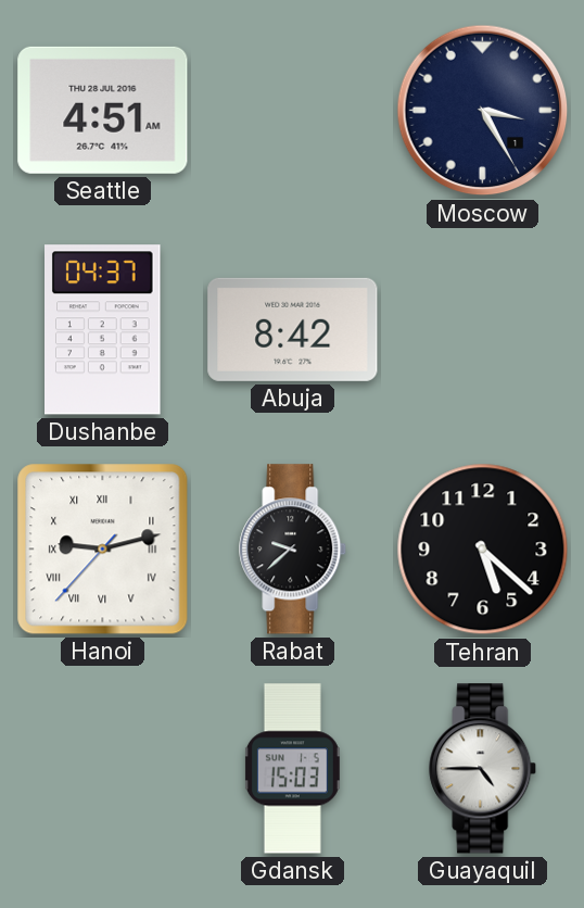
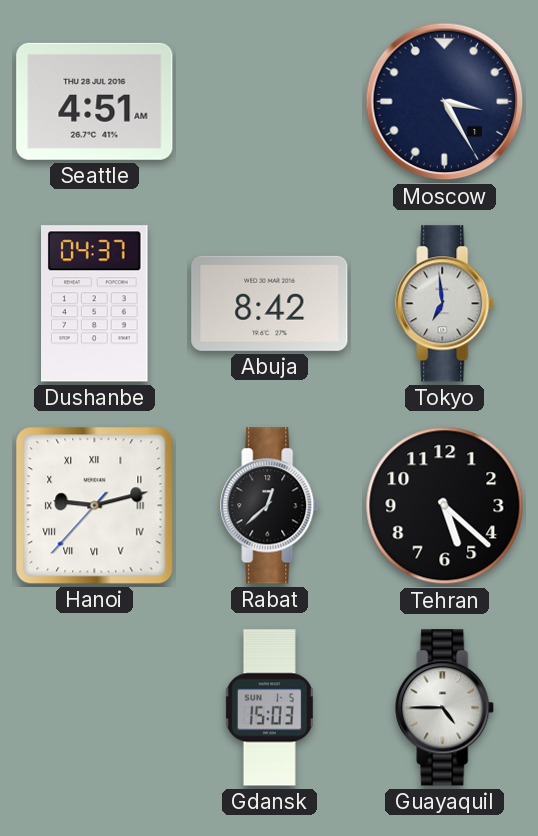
Tokyo: none -> 6:59 (445, 304)
Rabat: 9:38 -> 12:38 (270, 506)
